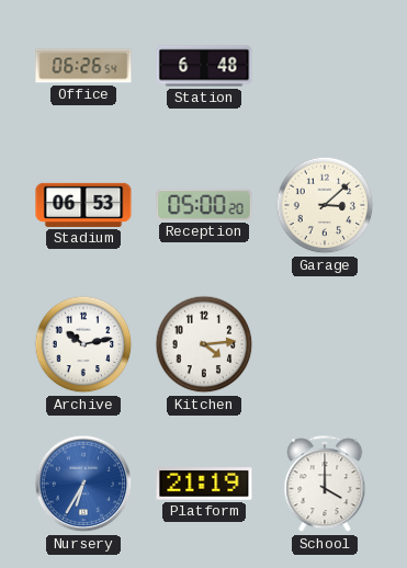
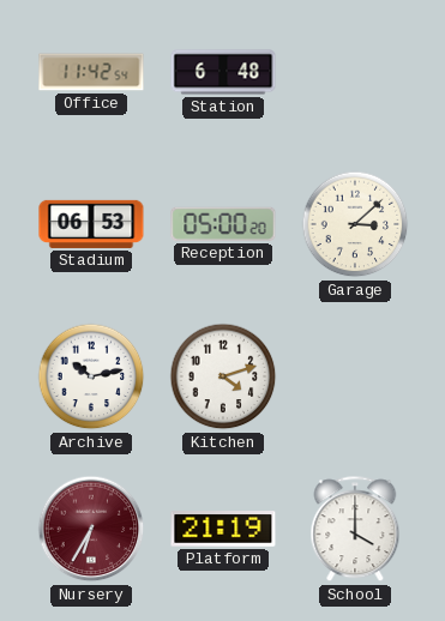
Office: 06:26 -> 11:42 (91, 72)
Kitchen: 4:14 -> 4:12 (223, 376)
Nursery dial: blue -> burgundy (91, 529)
